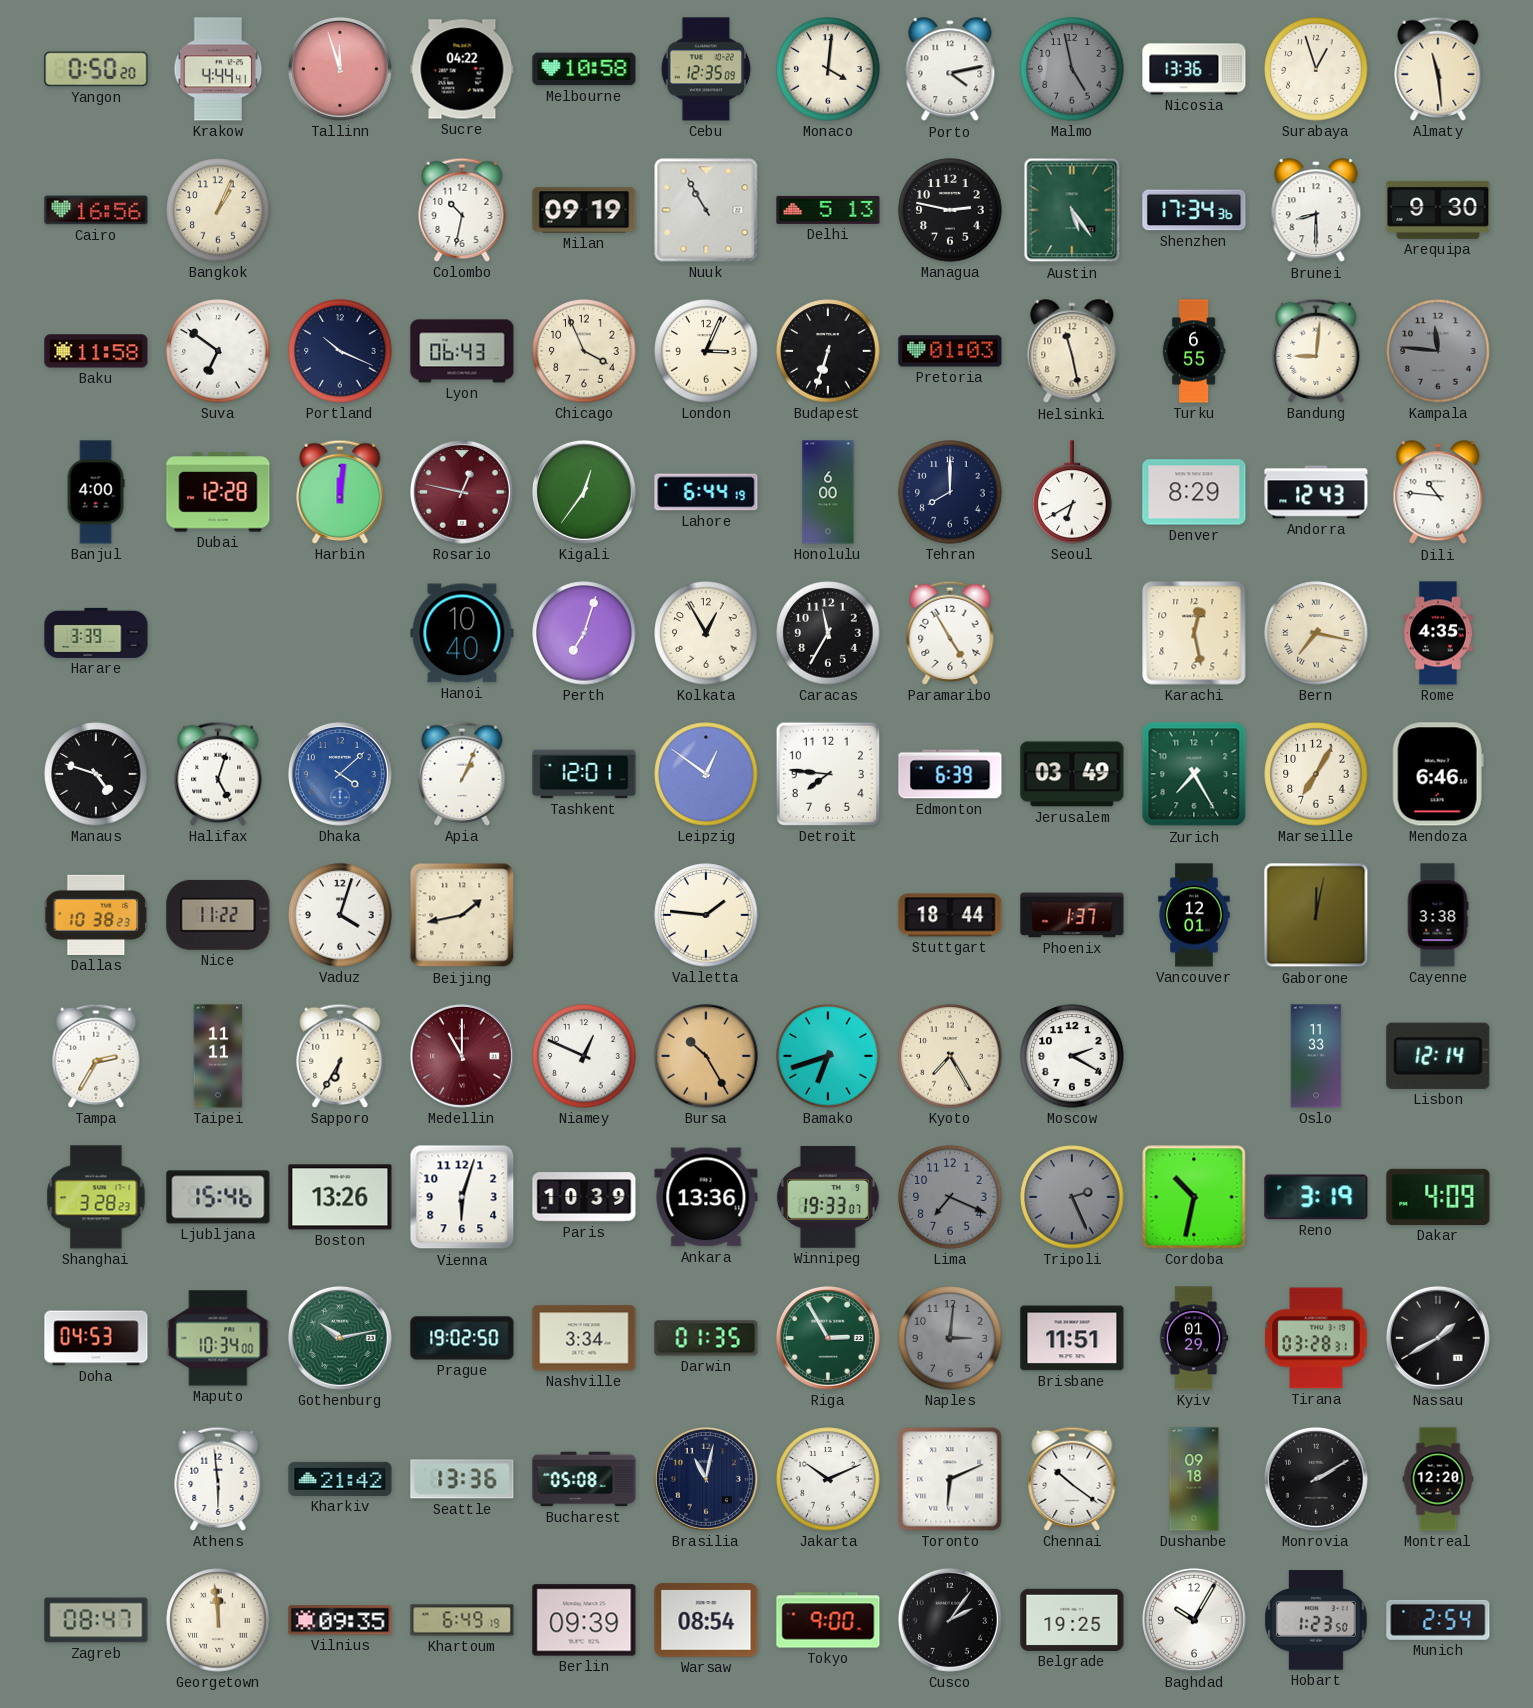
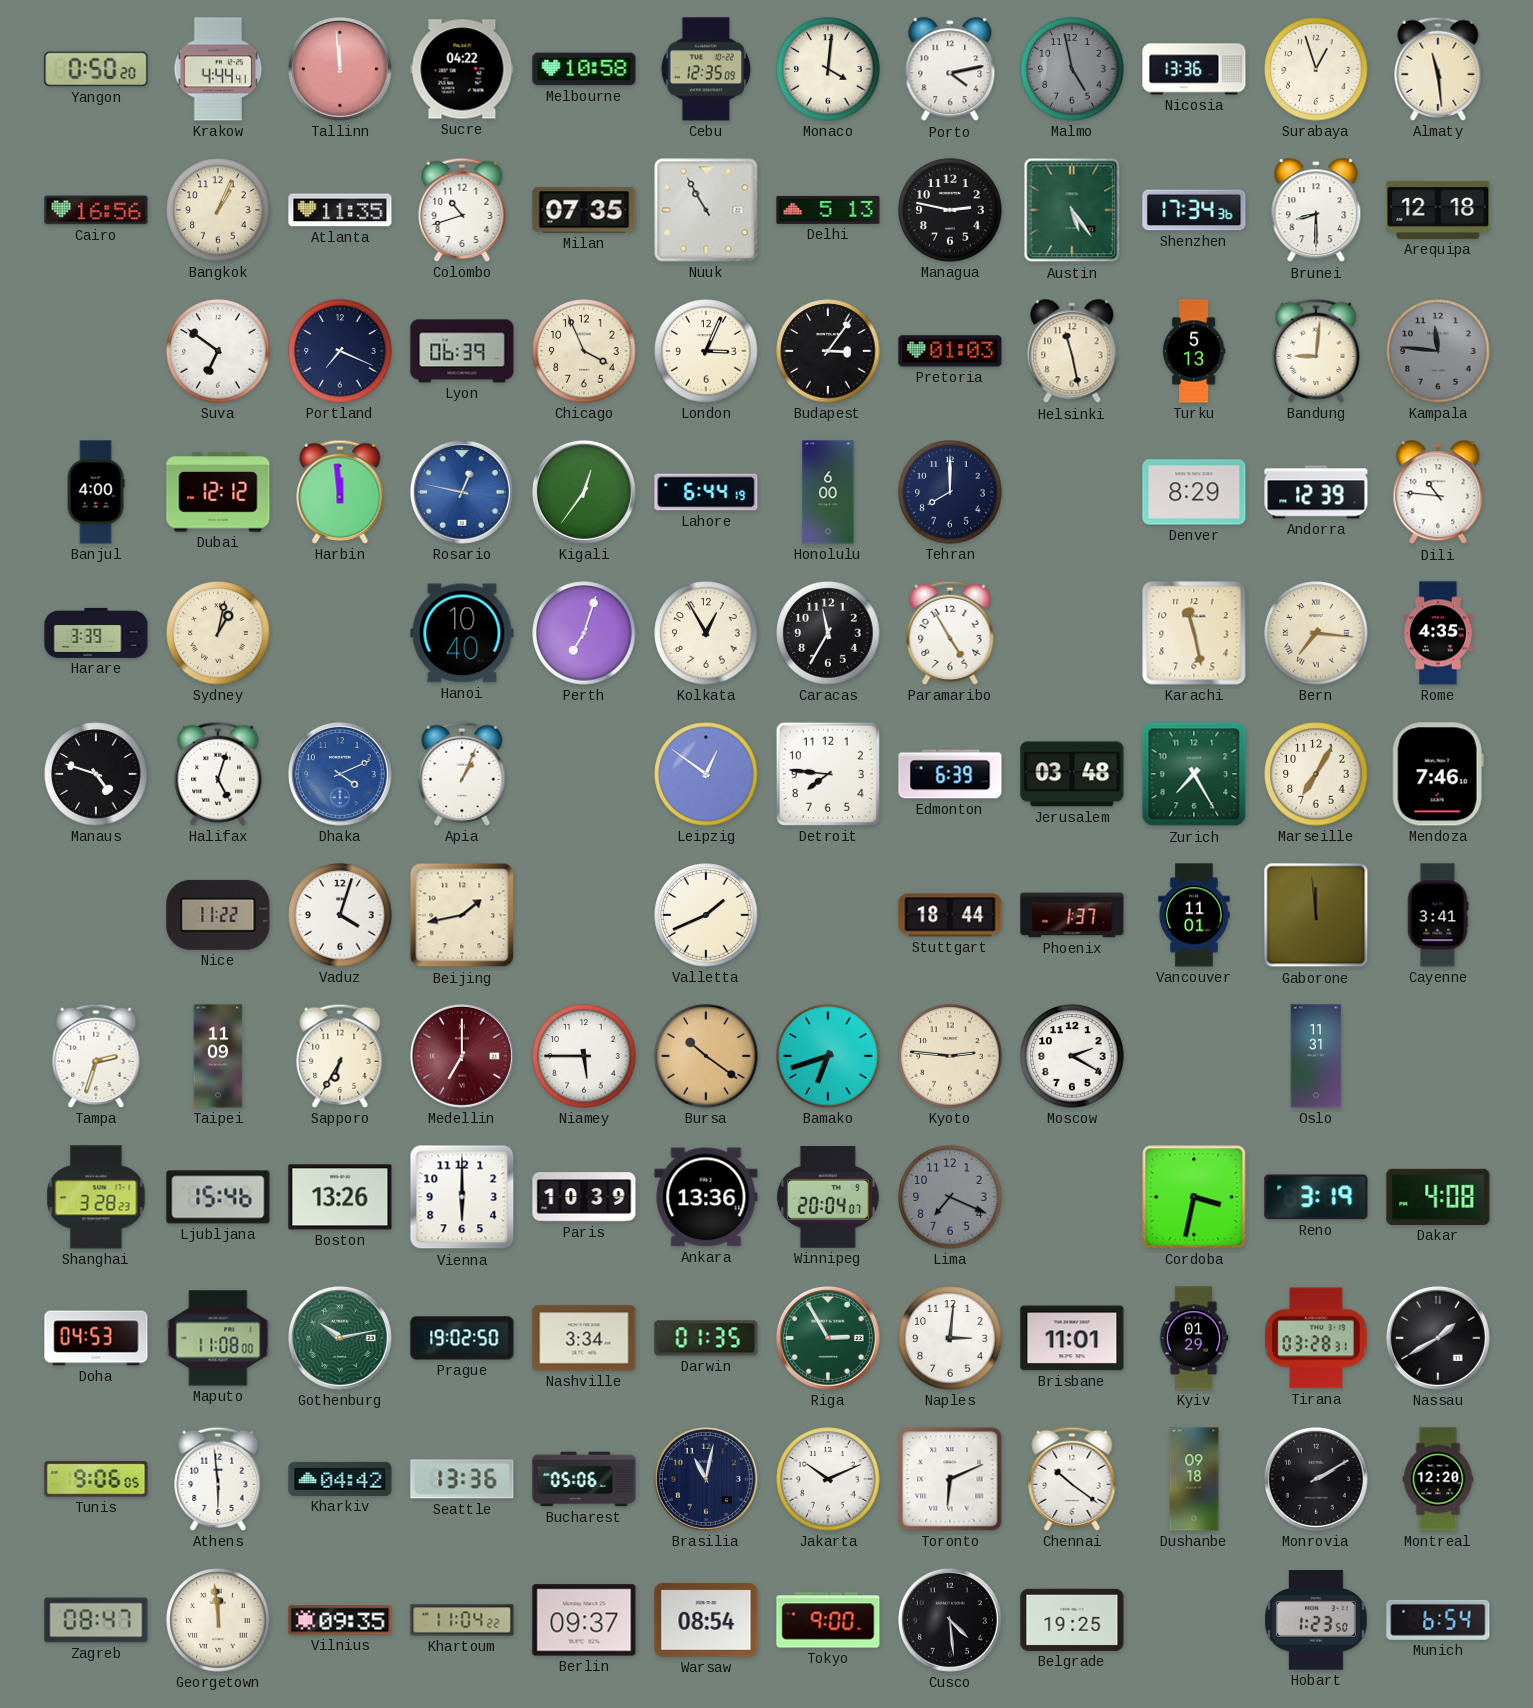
Tallinn: 11:57 -> 11:59 (340, 69)
Atlanta: none -> 11:35 (340, 210)
Colombo: 10:32 -> 10:42 (462, 210)
Milan: 09:19 -> 07:35 (584, 210)
Arequipa: 9:30 -> 12:18 (1438, 210)
Baku: 11:58 -> none (96, 351)
Portland: 10:19 -> 7:19 (340, 351)
Lyon: 06:43 -> 06:39 (462, 351)
Budapest: 6:33 -> 3:06 (828, 351)
Turku: 6:55 -> 5:13 (1194, 351)
Dubai: 12:28 -> 12:12 (218, 492)
Harbin: 12:01 -> 11:59 (340, 492)
Rosario dial: burgundy -> blue (462, 492)
Seoul: 6:40 -> none (1072, 492)
Andorra: 12:43 -> 12:39 (1316, 492)
Sydney: none -> 1:02 (218, 633)
Karachi: 12:28 -> 11:28 (1194, 633)
Bern: 7:17 -> 7:16 (1316, 633)
Dhaka: 4:08 -> 4:11 (340, 774)
Tashkent: 12:01 -> none (584, 774)
Jerusalem: 03:49 -> 03:48 (1072, 774)
Mendoza: 6:46 -> 7:46 (1438, 774)
Dallas: 10:38 -> none (96, 915)
Valletta: 1:46 -> 1:41 (706, 915)
Vancouver: 12:01 -> 11:01 (1194, 915)
Gaborone: 12:02 -> 11:59 (1316, 915)
Cayenne: 3:38 -> 3:41 (1438, 915)
Tampa: 2:35 -> 2:33 (96, 1056)
Taipei: 11:11 -> 11:09 (218, 1056)
Medellin: 11:00 -> 7:00 (462, 1056)
Niamey: 12:49 -> 5:45 (584, 1056)
Bursa: 10:25 -> 10:21 (706, 1056)
Kyoto: 7:25 -> 2:46 (950, 1056)
Oslo: 11:33 -> 11:31 (1316, 1056)
Lisbon: 12:14 -> none (1438, 1056)
Vienna: 6:03 -> 6:00 (462, 1197)
Winnipeg: 19:33 -> 20:04 (828, 1198)
Tripoli: 2:26 -> none (1072, 1197)
Cordoba: 10:32 -> 3:32 (1194, 1197)
Dakar: 4:09 -> 4:08 (1438, 1197)
Maputo: 10:34 -> 11:08 (218, 1338)
Naples dial: grey -> white (950, 1338)
Brisbane: 11:51 -> 11:01 (1072, 1338)
Tunis: none -> 9:06 (96, 1479)
Kharkiv: 21:42 -> 04:42 (340, 1479)
Bucharest: 05:08 -> 05:06 (584, 1479)
Khartoum: 6:49 -> 11:04 (462, 1620)
Berlin: 09:39 -> 09:37 (584, 1620)
Cusco: 2:06 -> 4:29 (950, 1620)
Baghdad: 10:05 -> none (1194, 1620)
Munich: 2:54 -> 6:54 (1438, 1620)
